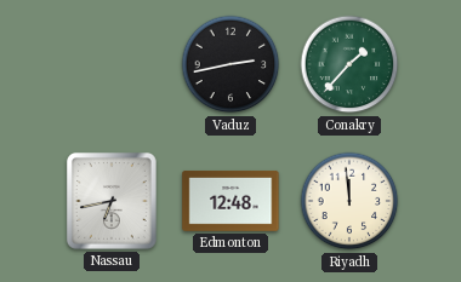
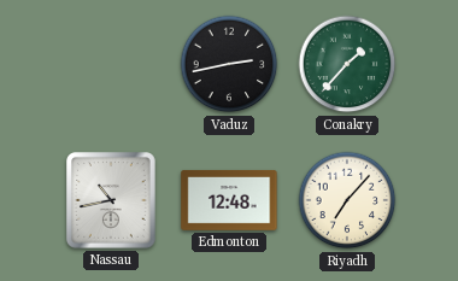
Nassau: 6:43 -> 10:43 (112, 201)
Riyadh: 11:59 -> 7:07 (347, 200)
